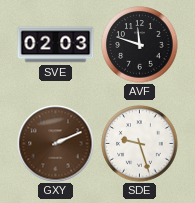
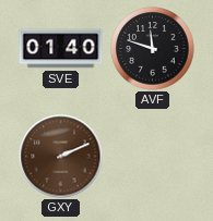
SVE: 02:03 -> 01:40 (61, 49)
SDE: 9:27 -> none (140, 144)
